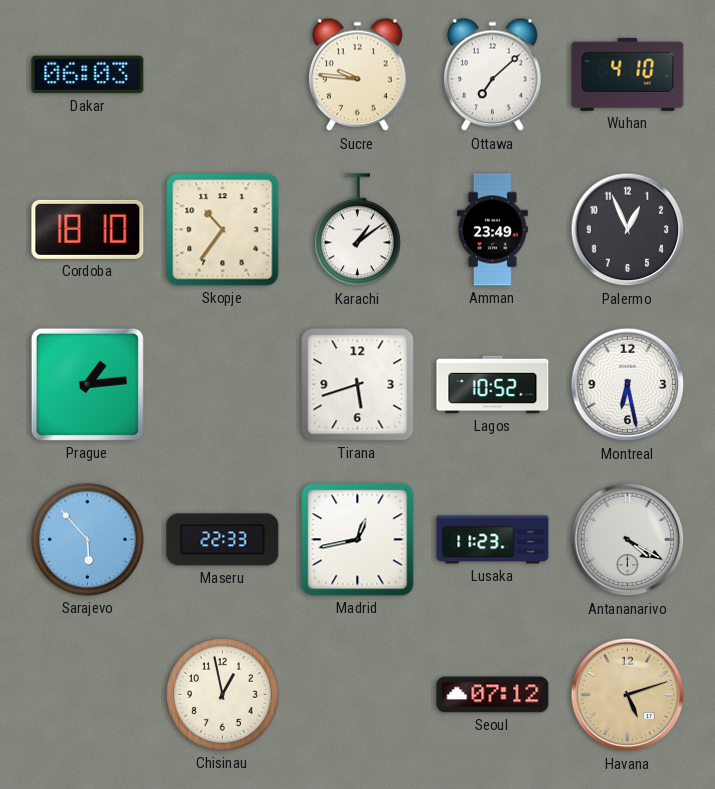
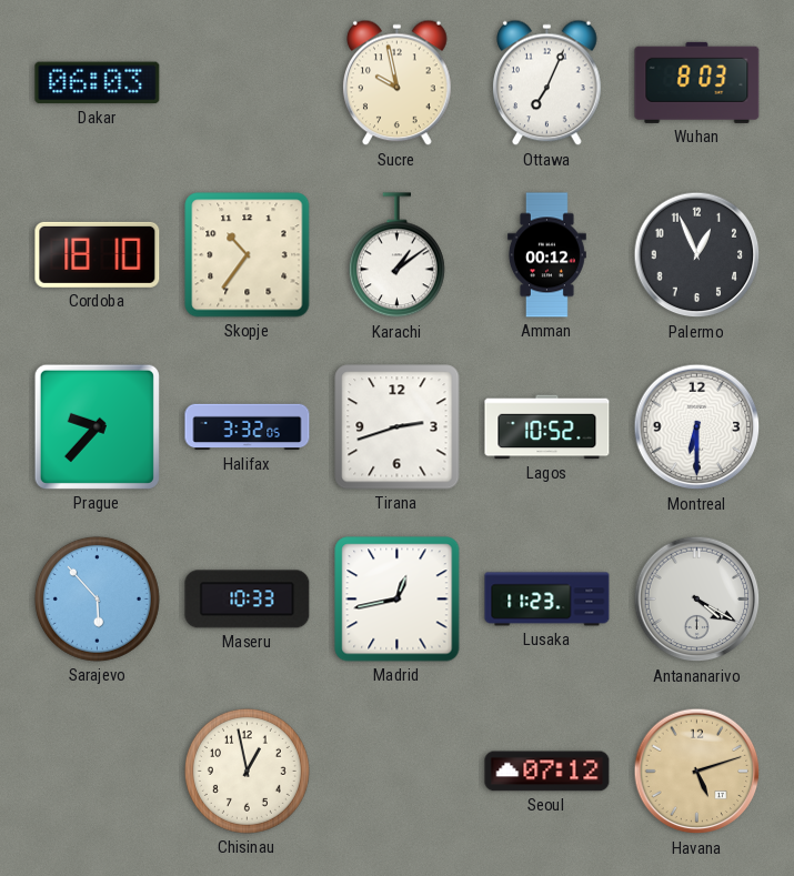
Sucre: 9:46 -> 9:58 (398, 83)
Ottawa: 7:08 -> 7:04 (547, 83)
Wuhan: 4:10 -> 8:03 (697, 82)
Amman: 23:49 -> 00:12 (546, 255)
Prague: 1:14 -> 9:37 (97, 426)
Halifax: none -> 3:32 (248, 427)
Tirana: 5:42 -> 2:42 (398, 427)
Montreal: 6:28 -> 6:30 (697, 427)
Maseru: 22:33 -> 10:33 (248, 600)
